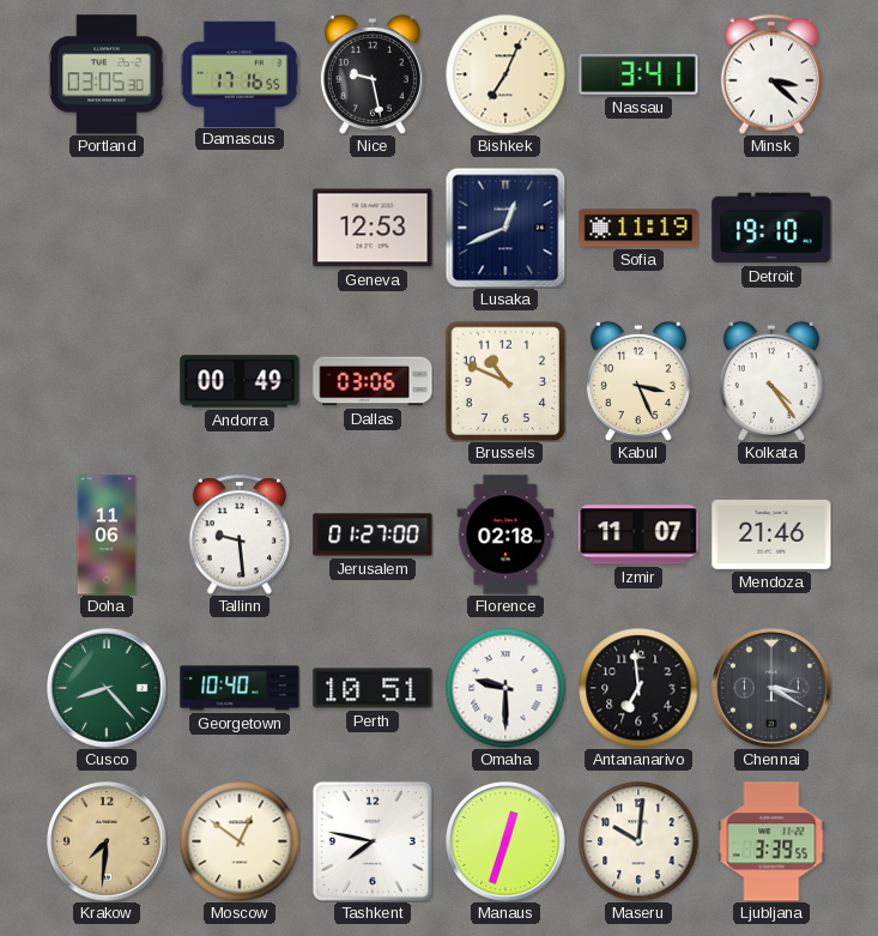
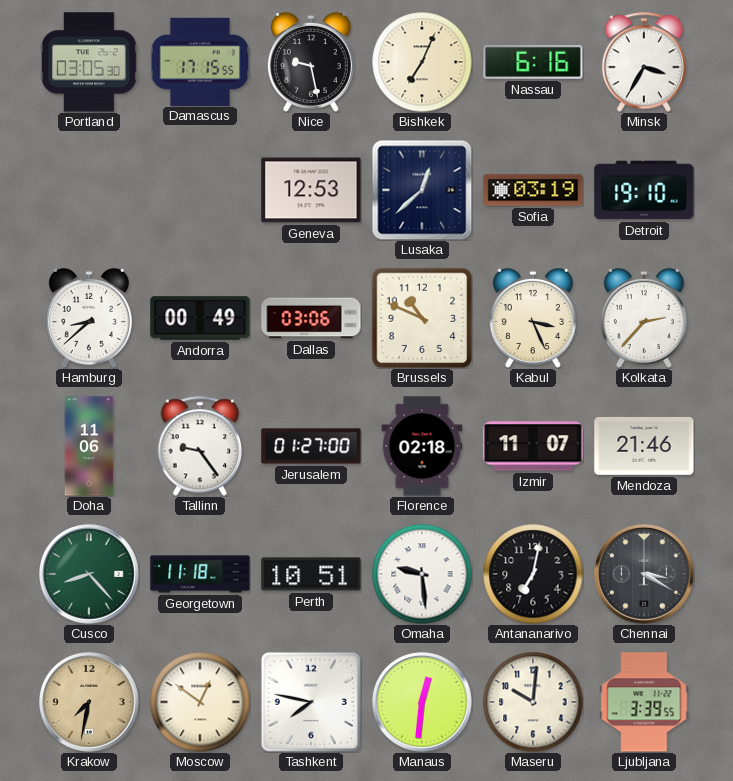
Damascus: 17:16 -> 17:15 (200, 61)
Nassau: 3:41 -> 6:16 (533, 62)
Minsk: 3:22 -> 3:35 (644, 62)
Lusaka: 12:41 -> 12:38 (422, 190)
Sofia: 11:19 -> 03:19 (533, 190)
Hamburg: none -> 8:38 (89, 318)
Kolkata: 4:24 -> 2:37 (644, 318)
Tallinn: 9:29 -> 9:24 (200, 446)
Georgetown: 10:40 -> 11:18 (200, 574)
Omaha: 9:30 -> 9:29 (422, 574)
Antananarivo: 6:59 -> 7:02 (533, 574)
Krakow: 7:31 -> 7:32 (89, 702)
Manaus: 12:33 -> 12:31 (422, 702)
